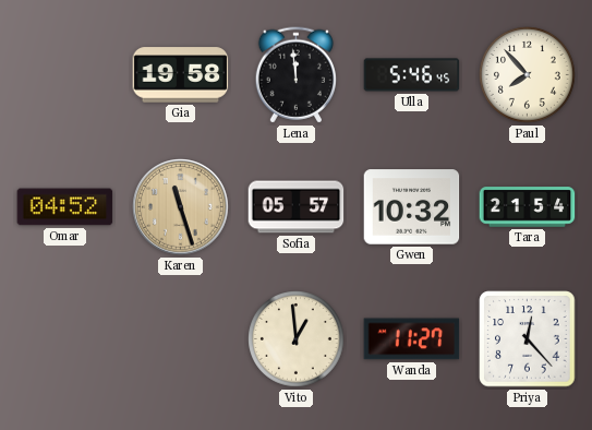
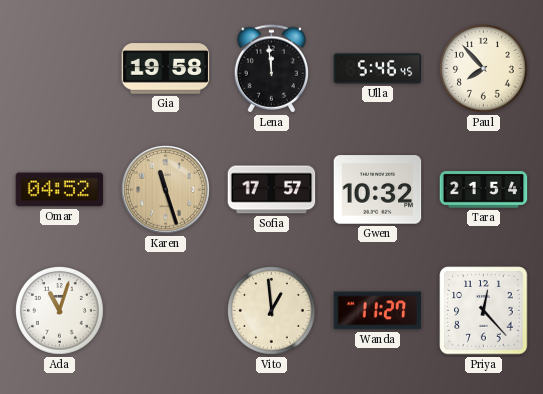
Sofia: 05:57 -> 17:57 (272, 190)
Ada: none -> 11:03 (60, 311)
